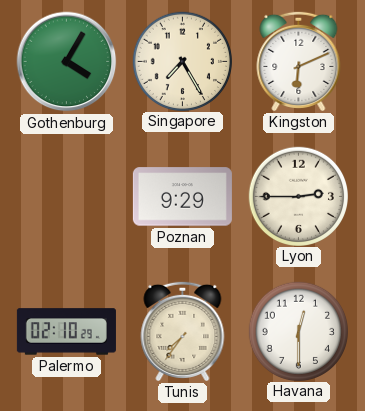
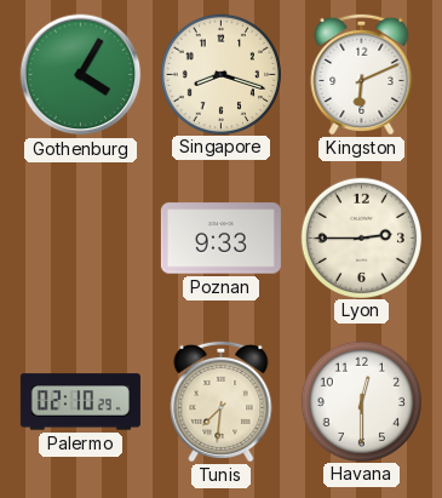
Singapore: 7:25 -> 8:18 (220, 74)
Poznan: 9:29 -> 9:33 (220, 239)
Tunis: 7:36 -> 7:31 (222, 401)
